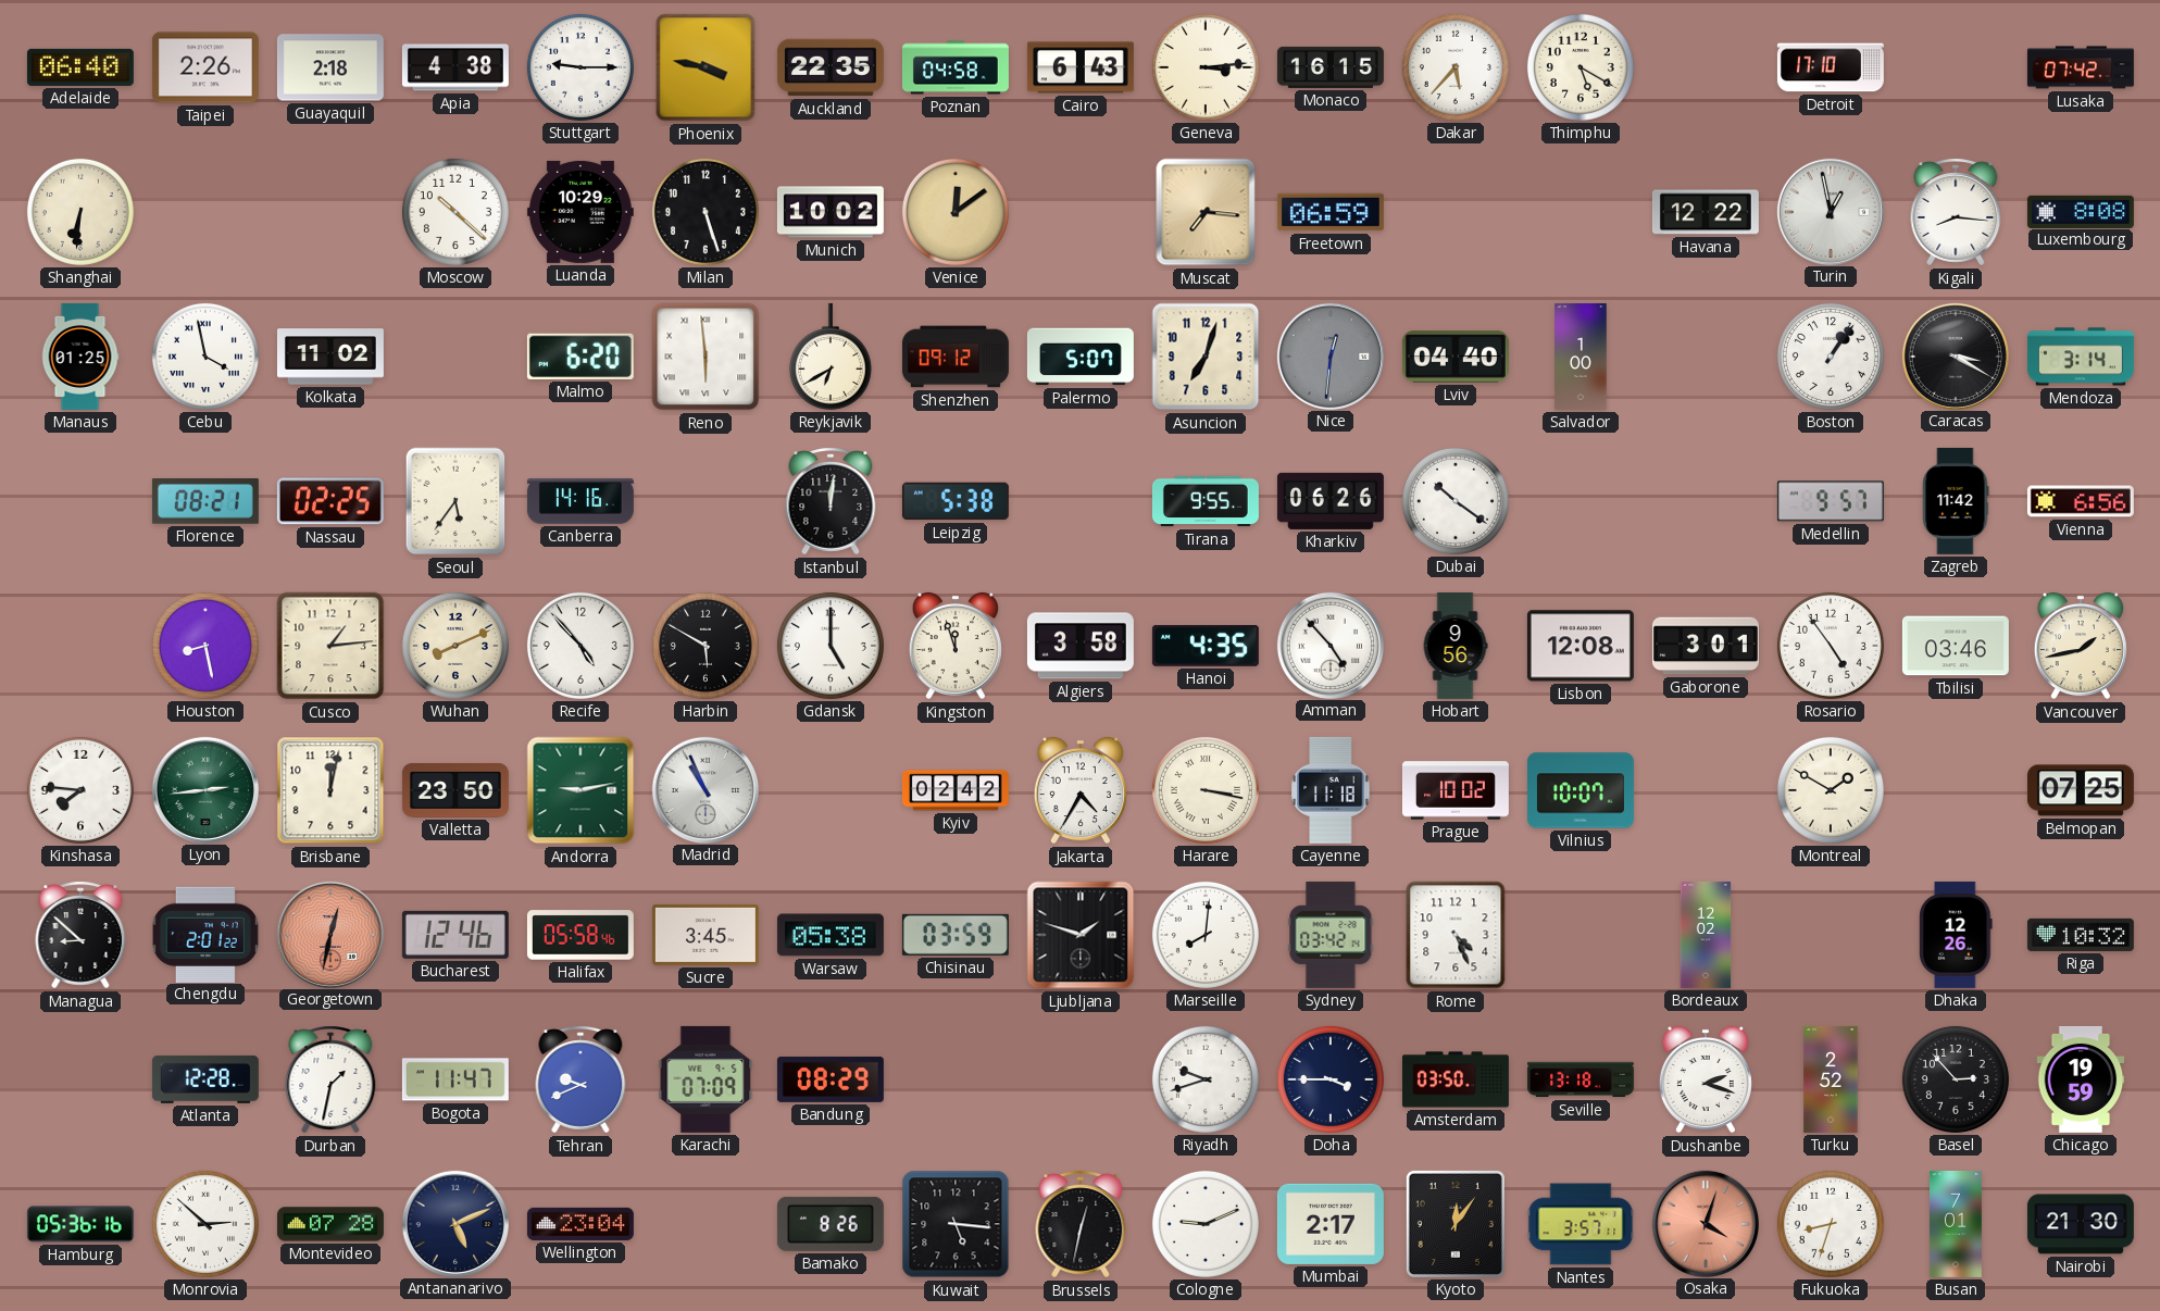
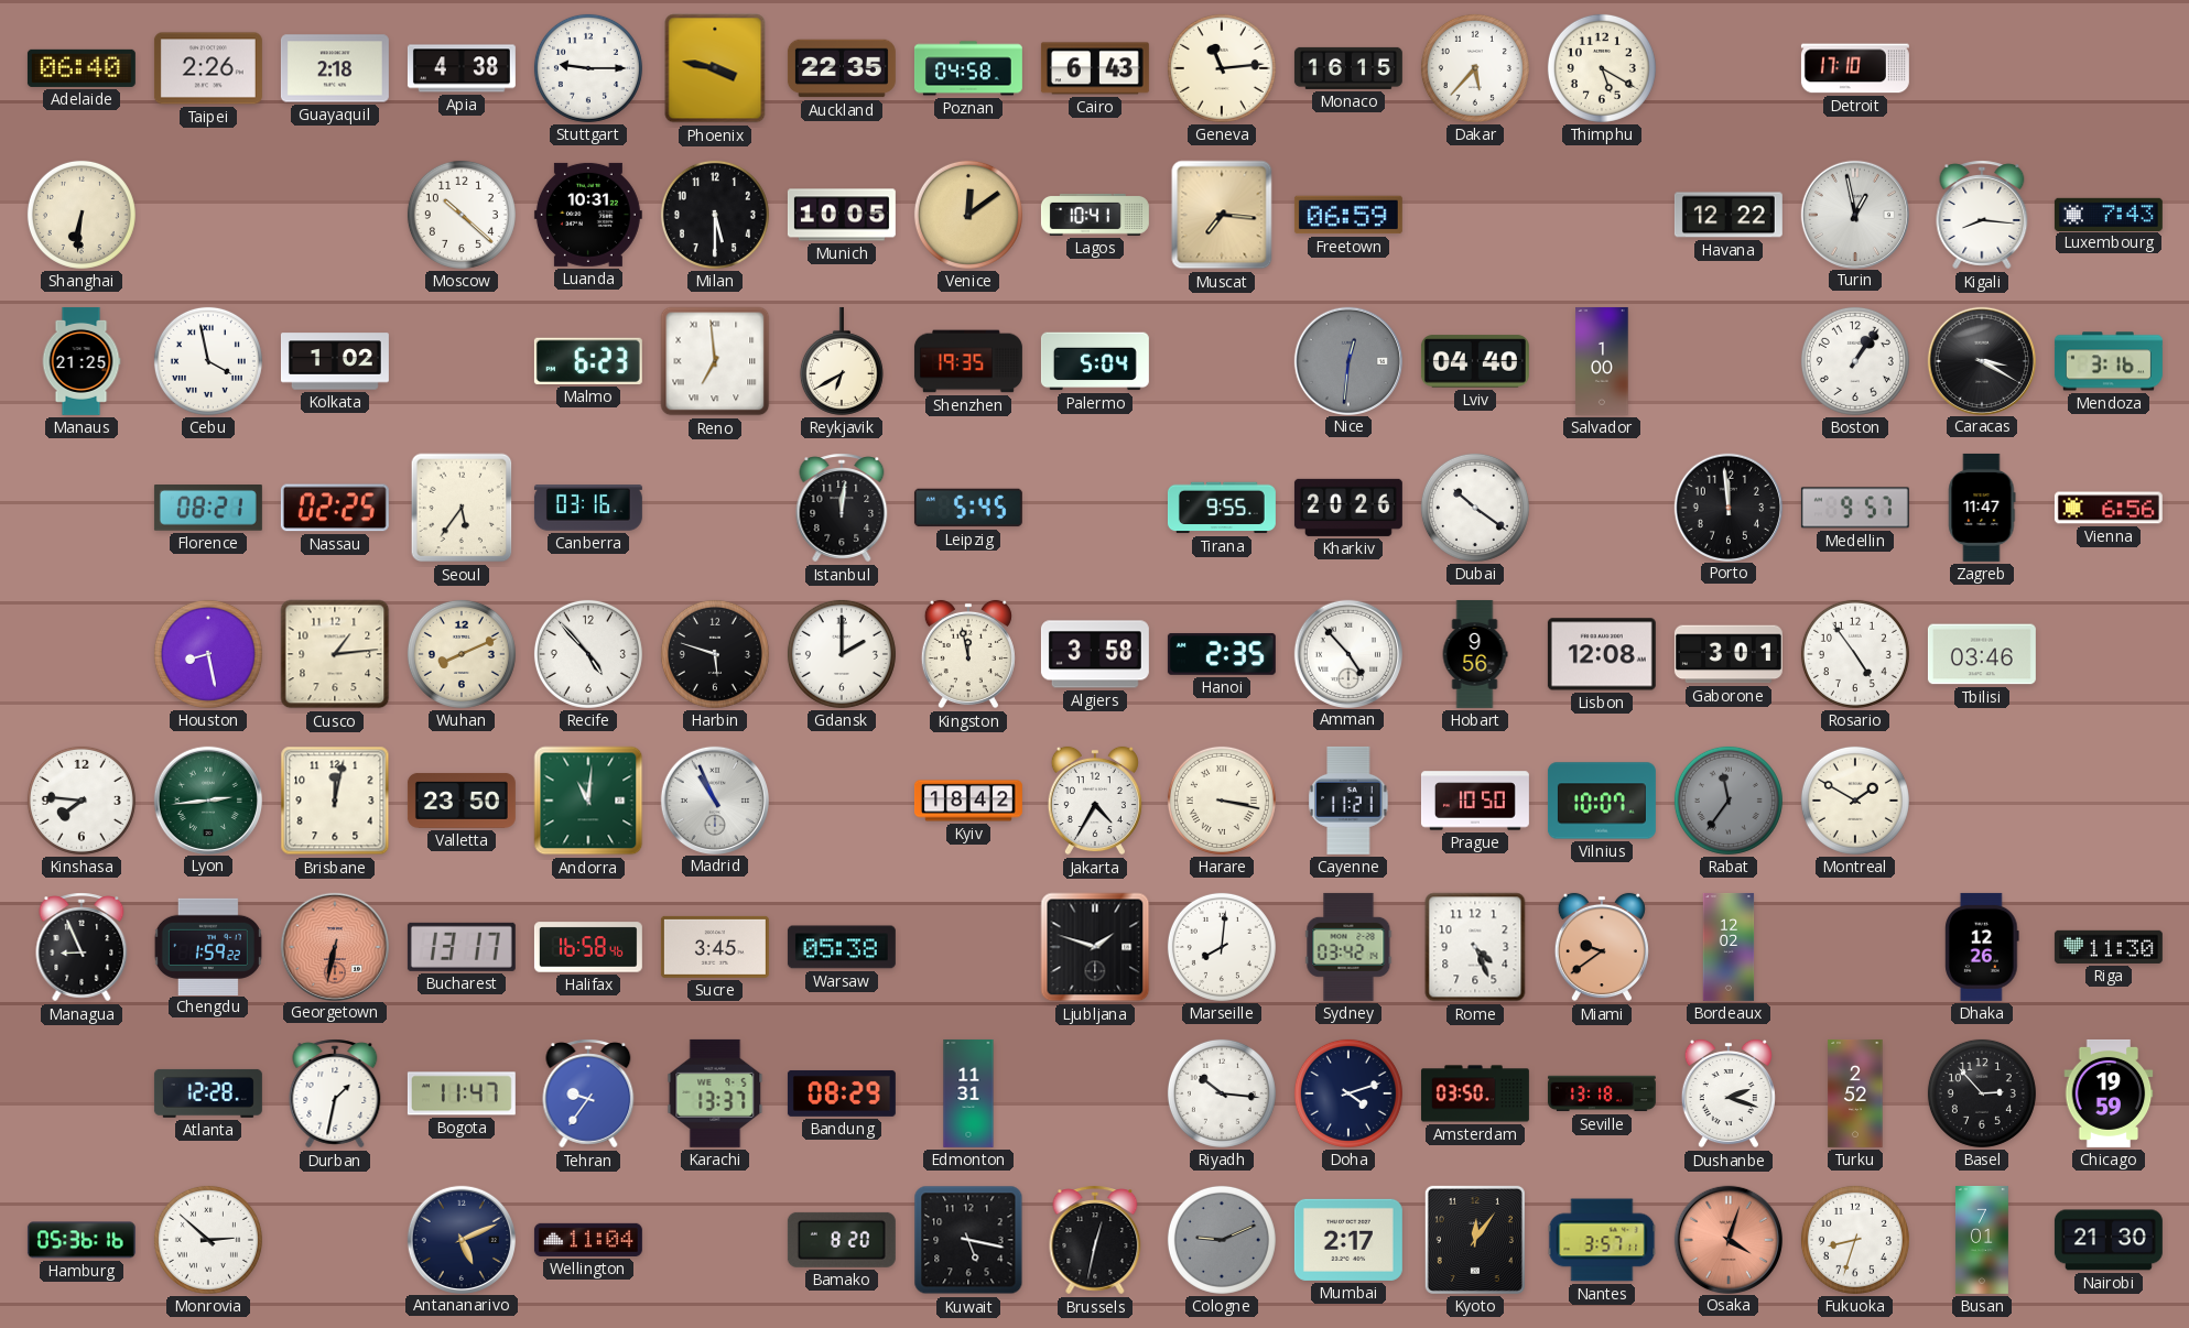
Geneva: 3:14 -> 11:14 (1222, 68)
Lusaka: 07:42 -> none (2081, 67)
Luanda: 10:29 -> 10:31 (588, 215)
Milan: 5:27 -> 5:30 (715, 215)
Munich: 10:02 -> 10:05 (842, 215)
Lagos: none -> 10:41 (1095, 215)
Luxembourg: 8:08 -> 7:43 (2109, 214)
Manaus: 01:25 -> 21:25 (82, 361)
Kolkata: 11:02 -> 1:02 (335, 361)
Malmo: 6:20 -> 6:23 (588, 361)
Reno: 5:59 -> 6:59 (715, 361)
Shenzhen: 09:12 -> 19:35 (968, 361)
Palermo: 5:07 -> 5:04 (1095, 361)
Asuncion: 7:03 -> none (1206, 357)
Mendoza: 3:14 -> 3:16 (2109, 361)
Canberra: 14:16 -> 03:16 (588, 508)
Leipzig: 5:38 -> 5:45 (968, 508)
Kharkiv: 06:26 -> 20:26 (1348, 508)
Porto: none -> 11:59 (1727, 507)
Zagreb: 11:42 -> 11:47 (1982, 508)
Harbin: 5:50 -> 5:48 (715, 654)
Gdansk: 5:00 -> 2:00 (842, 654)
Kingston: 11:57 -> 11:58 (968, 654)
Hanoi: 4:35 -> 2:35 (1222, 654)
Vancouver: 1:43 -> none (2081, 646)
Andorra: 9:13 -> 11:01 (588, 801)
Kyiv: 02:42 -> 18:42 (968, 801)
Cayenne: 11:18 -> 11:21 (1348, 801)
Prague: 10:02 -> 10:50 (1475, 801)
Rabat: none -> 11:36 (1729, 801)
Belmopan: 07:25 -> none (2081, 790)
Managua: 8:52 -> 8:56 (82, 947)
Chengdu: 2:01 -> 1:59 (208, 946)
Georgetown: 12:32 -> 6:32 (334, 946)
Bucharest: 12:46 -> 13:17 (462, 947)
Halifax: 05:58 -> 16:58 (588, 947)
Chisinau: 03:59 -> none (956, 935)
Miami: none -> 9:39 (1602, 947)
Riga: 10:32 -> 11:30 (2109, 947)
Tehran: 9:41 -> 9:36 (588, 1093)
Karachi: 07:09 -> 13:37 (715, 1093)
Edmonton: none -> 11:31 (968, 1093)
Riyadh: 9:42 -> 10:16 (1222, 1093)
Doha: 3:45 -> 4:12 (1348, 1093)
Montevideo: 07:28 -> none (330, 1224)
Wellington: 23:04 -> 11:04 (588, 1240)
Bamako: 8:26 -> 8:20 (842, 1240)
Kuwait: 5:16 -> 5:17 (968, 1240)
Cologne dial: white -> grey (1222, 1240)
